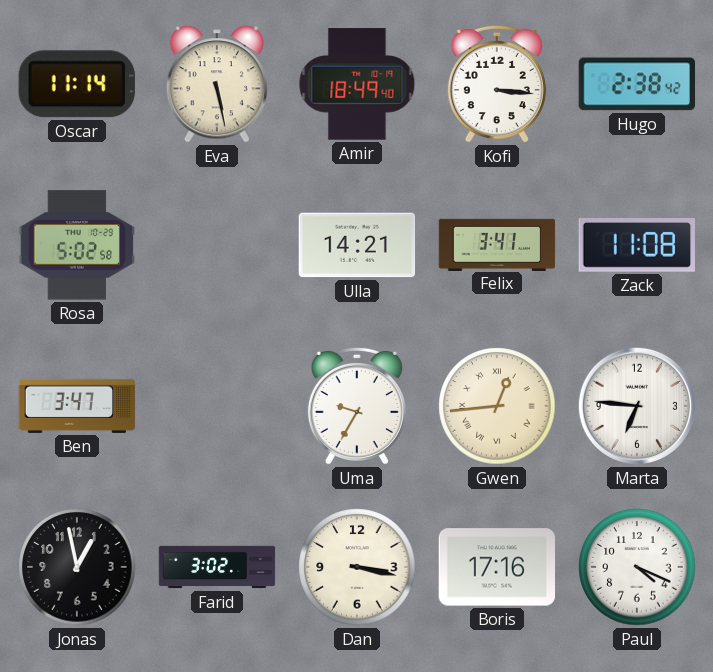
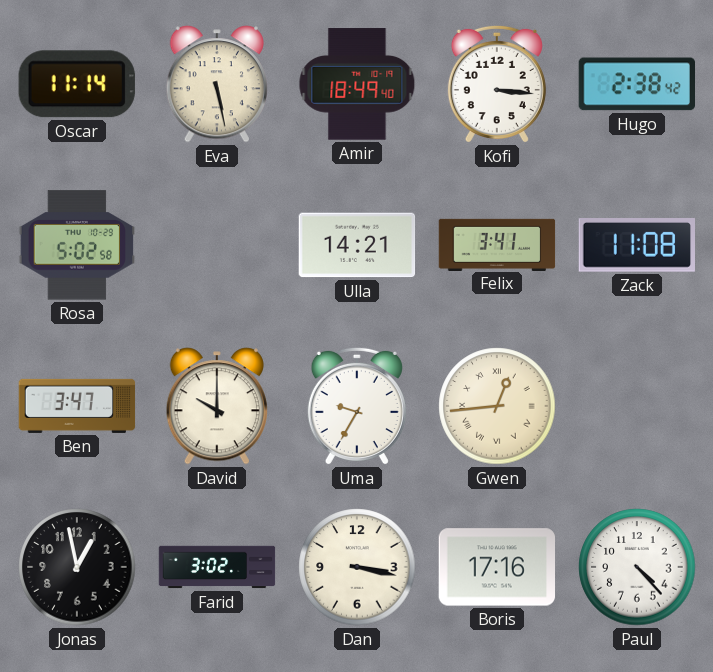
David: none -> 10:00 (217, 406)
Marta: 6:46 -> none (637, 406)
Paul: 4:19 -> 4:23 (637, 567)
